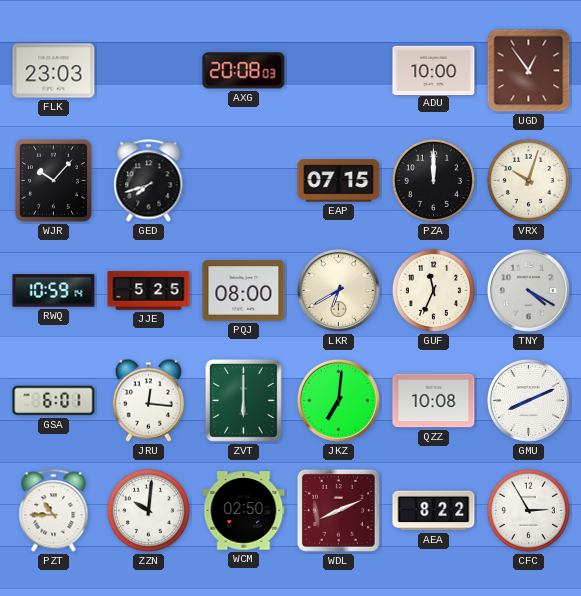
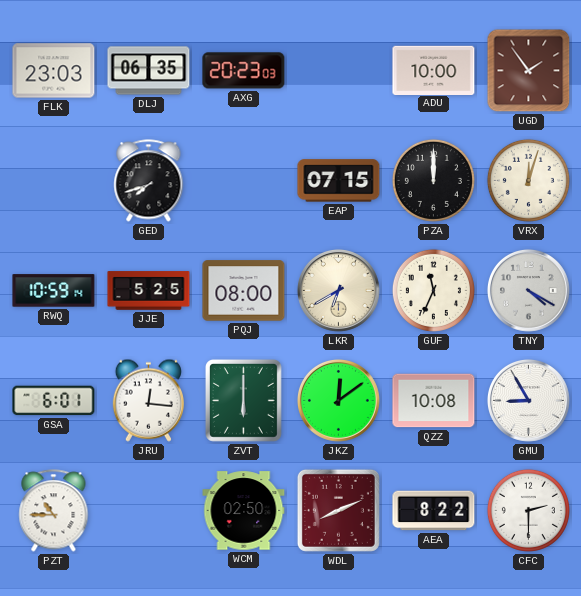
DLJ: none -> 06:35 (149, 71)
AXG: 20:08 -> 20:23 (244, 71)
UGD: 12:54 -> 1:54 (529, 71)
WJR: 10:07 -> none (53, 180)
VRX: 10:03 -> 12:03 (528, 180)
JKZ: 7:01 -> 12:09 (338, 400)
GMU: 8:11 -> 8:55 (528, 400)
ZZN: 10:01 -> none (148, 510)
CFC: 2:55 -> 2:30 (528, 510)
